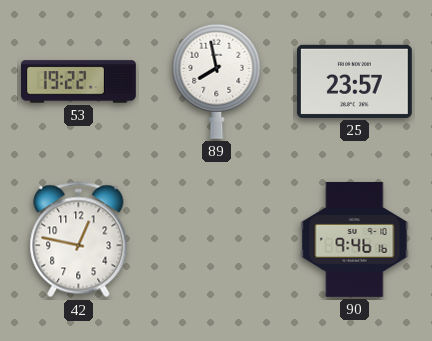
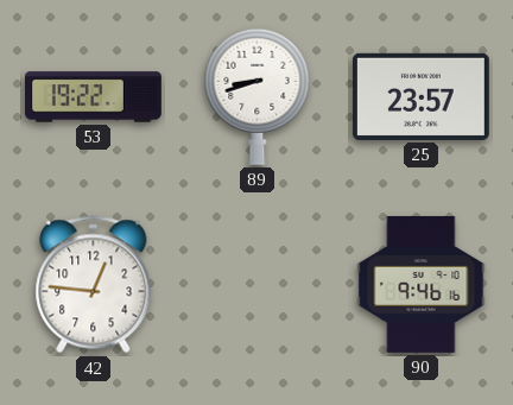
89: 7:58 -> 8:42 (258, 96)
42: 12:47 -> 12:46 (94, 285)
